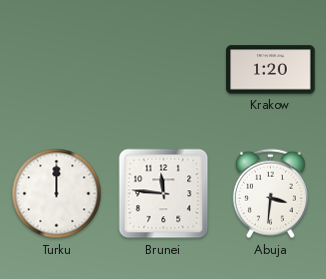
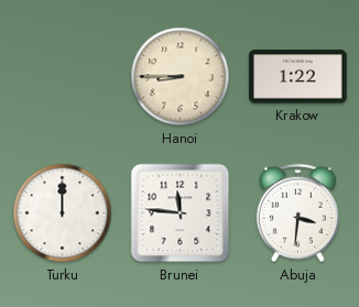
Hanoi: none -> 8:45 (181, 77)
Krakow: 1:20 -> 1:22 (298, 77)
